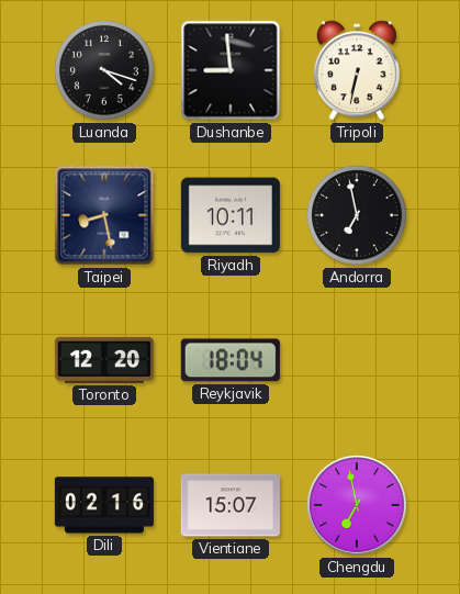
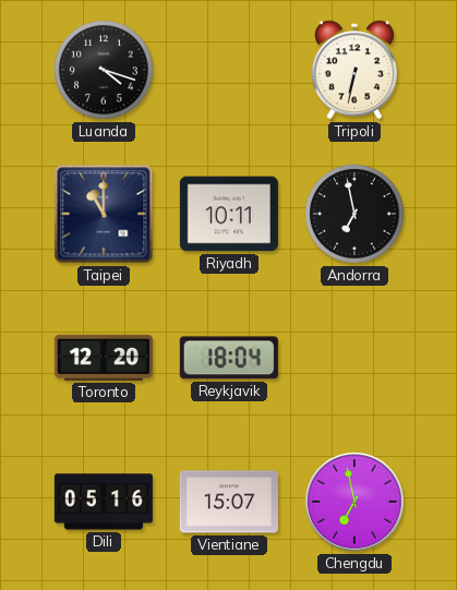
Dushanbe: 8:59 -> none (231, 70)
Taipei: 8:28 -> 11:00 (104, 214)
Dili: 02:16 -> 05:16 (104, 502)
